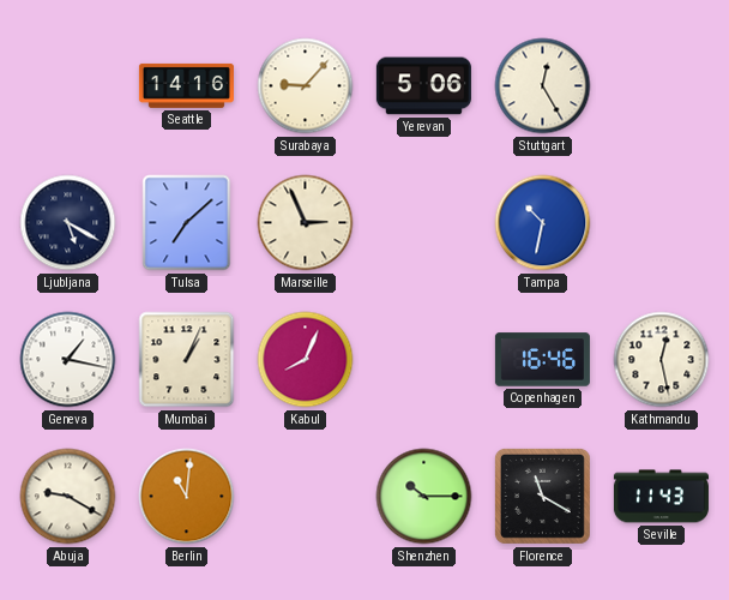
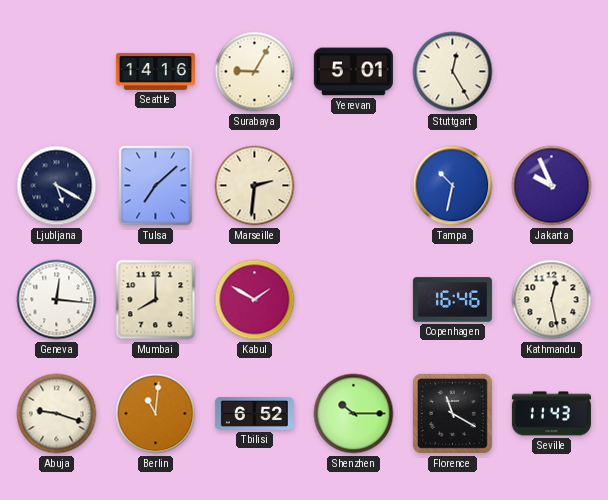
Surabaya: 9:07 -> 9:05 (255, 72)
Yerevan: 5:06 -> 5:01 (353, 72)
Marseille: 2:56 -> 2:31 (255, 186)
Jakarta: none -> 9:56 (552, 186)
Geneva: 1:17 -> 12:16 (57, 300)
Mumbai: 1:04 -> 8:00 (156, 300)
Kabul: 8:04 -> 1:50 (255, 300)
Abuja: 9:20 -> 9:18 (57, 414)
Tbilisi: none -> 6:52 (254, 414)
